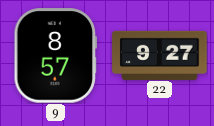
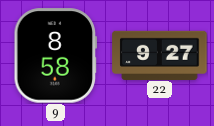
9: 8:57 -> 8:58 (56, 56)
